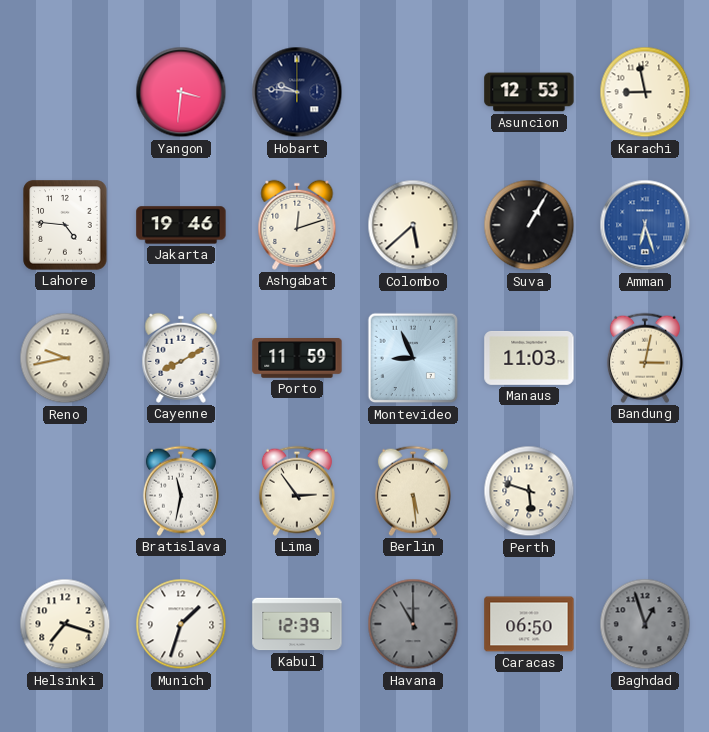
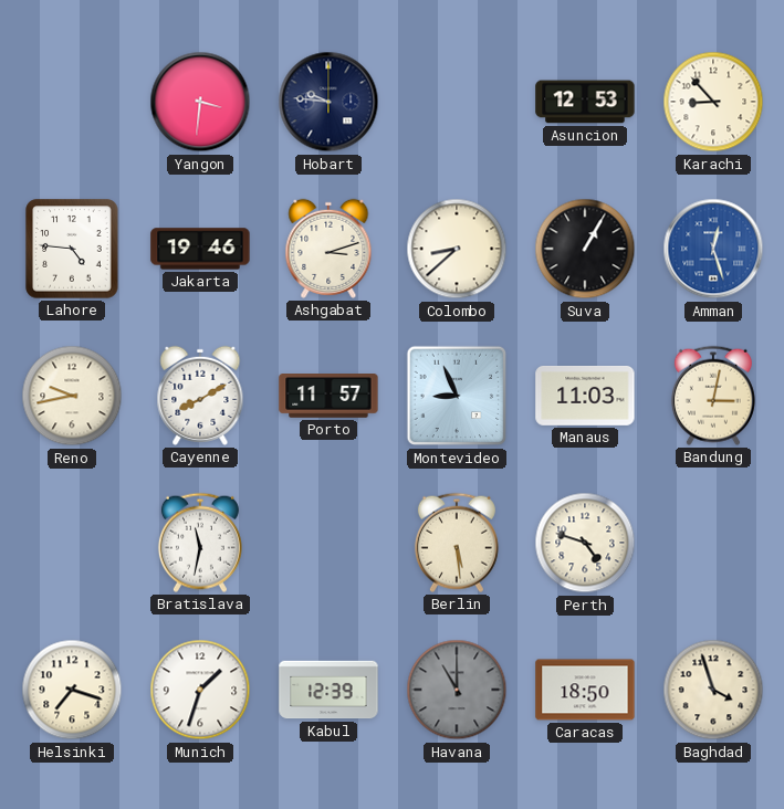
Karachi: 8:58 -> 8:53 (713, 102)
Ashgabat: 12:12 -> 3:12 (328, 249)
Colombo: 5:38 -> 8:38 (457, 249)
Amman: 6:27 -> 12:27 (713, 249)
Porto: 11:59 -> 11:57 (328, 396)
Lima: 2:54 -> none (297, 491)
Perth: 5:48 -> 4:48 (585, 543)
Caracas: 06:50 -> 18:50 (585, 690)
Baghdad: 12:57 -> 3:57 (713, 690)
Baghdad dial: grey -> cream (713, 690)
